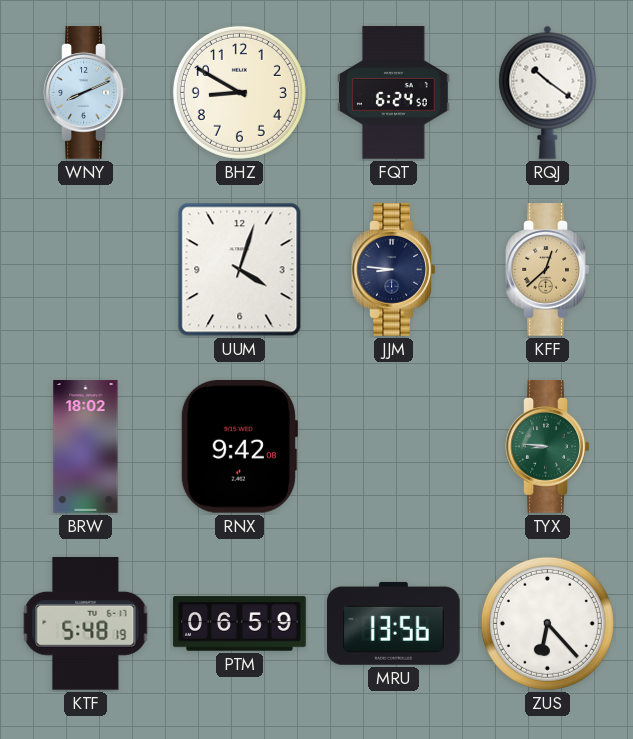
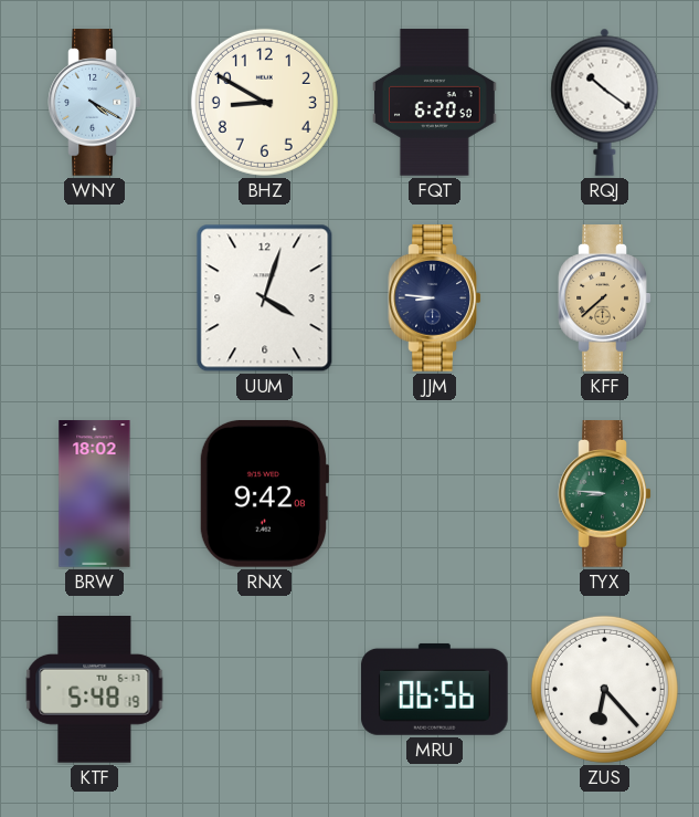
WNY: 8:11 -> 4:20 (95, 103)
FQT: 6:24 -> 6:20 (435, 103)
KFF: 12:38 -> 7:38 (605, 298)
PTM: 06:59 -> none (240, 624)
MRU: 13:56 -> 06:56 (435, 689)
